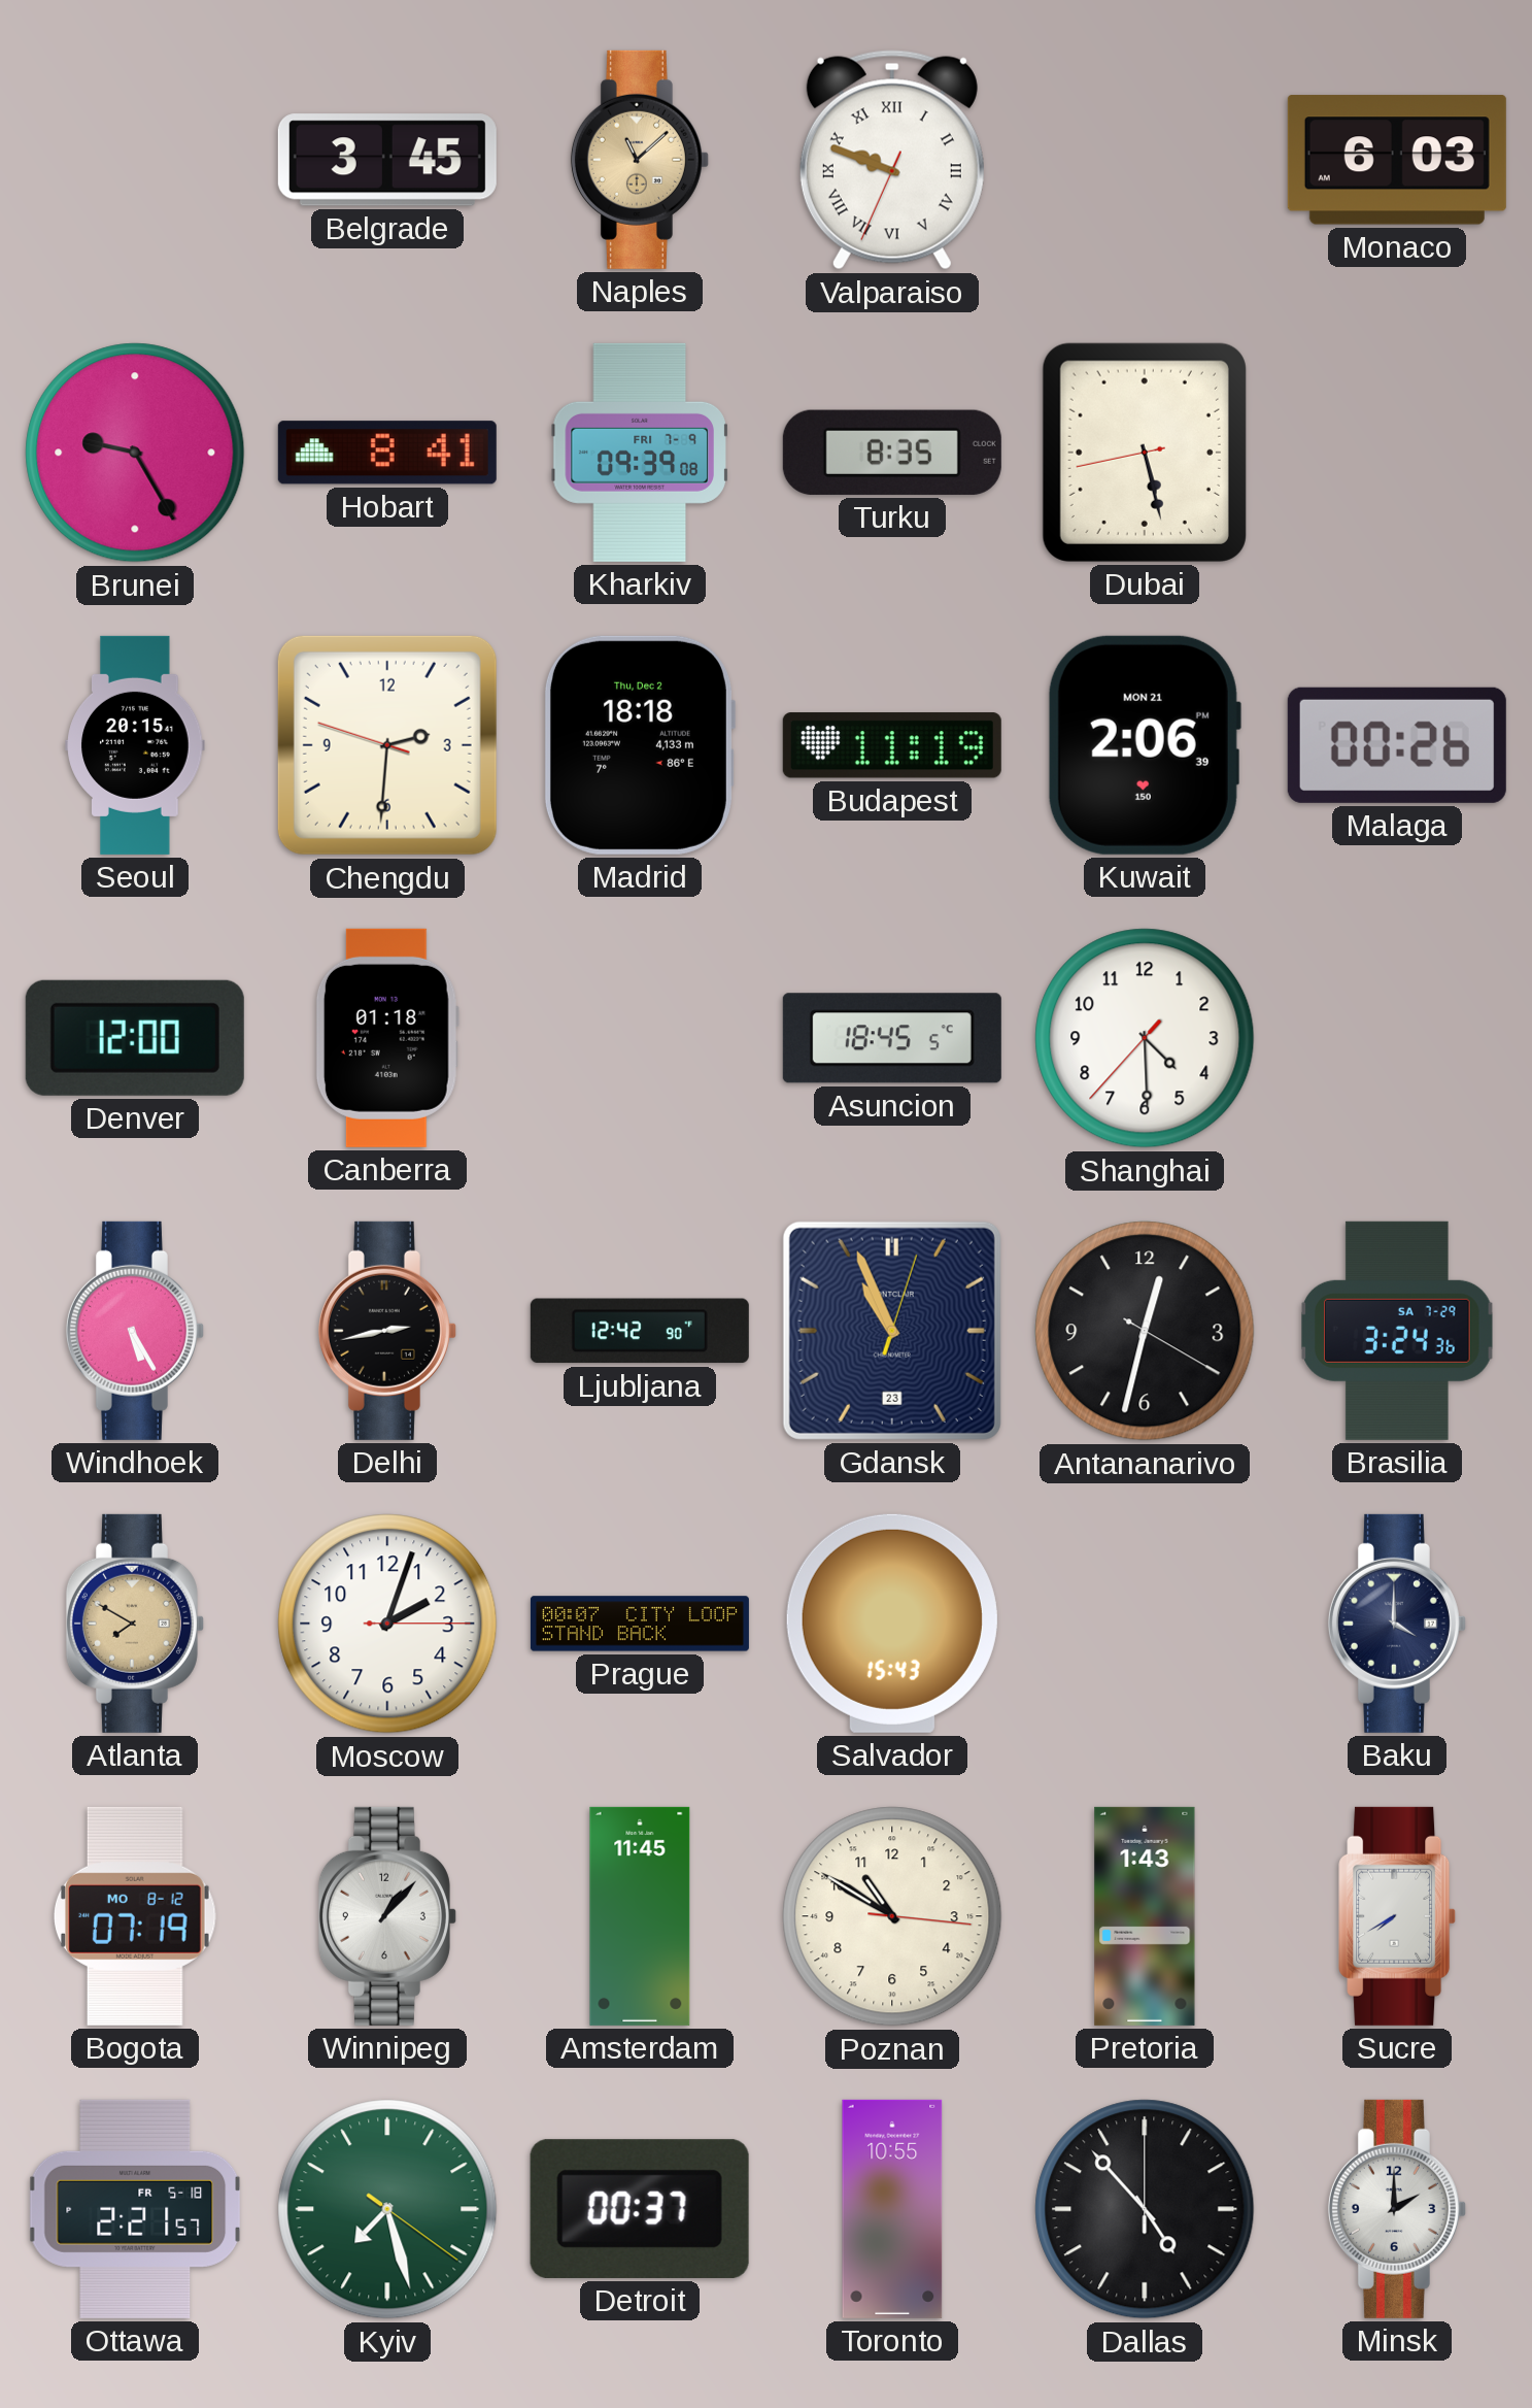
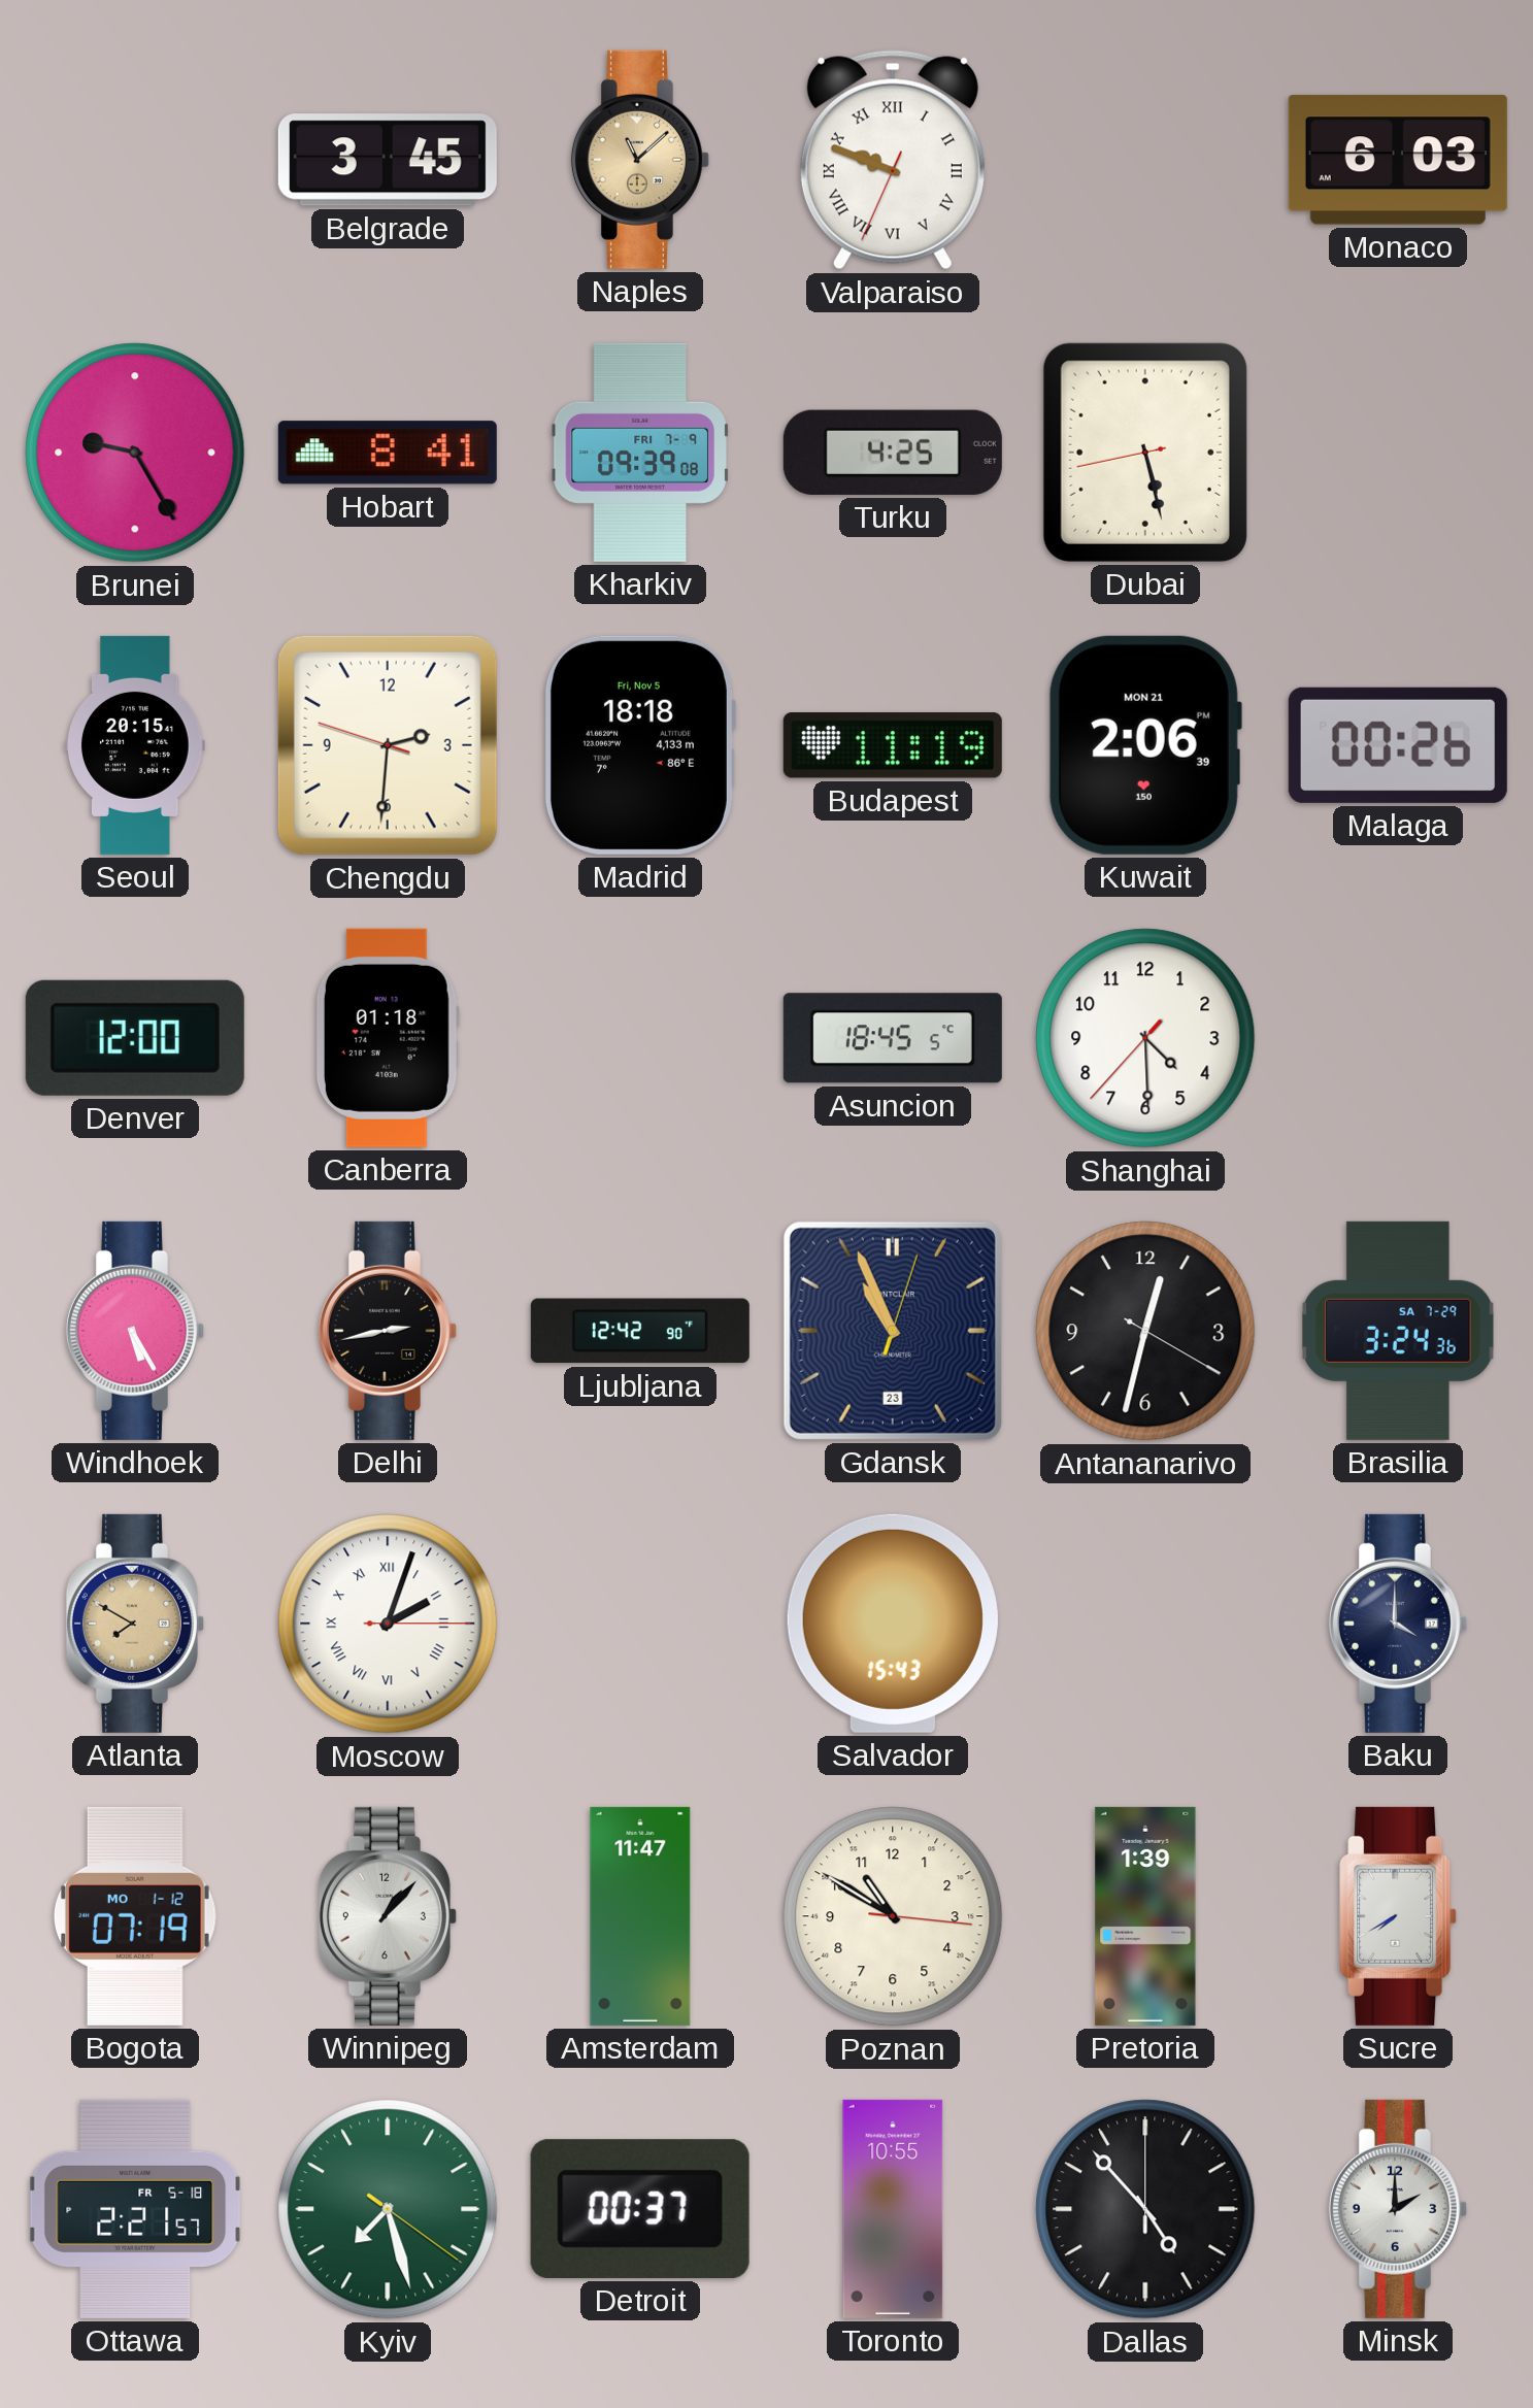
Turku: 8:35 -> 4:25 (893, 453)
Madrid date: Thu, Dec 2 -> Fri, Nov 5 (639, 745)
Moscow numerals: Arabic -> Roman (388, 1624)
Prague: 00:07 -> none (640, 1624)
Bogota date: MO 8-12 -> MO 1-12 (135, 1916)
Amsterdam: 11:45 -> 11:47 (640, 1916)
Pretoria: 1:43 -> 1:39 (1145, 1916)
